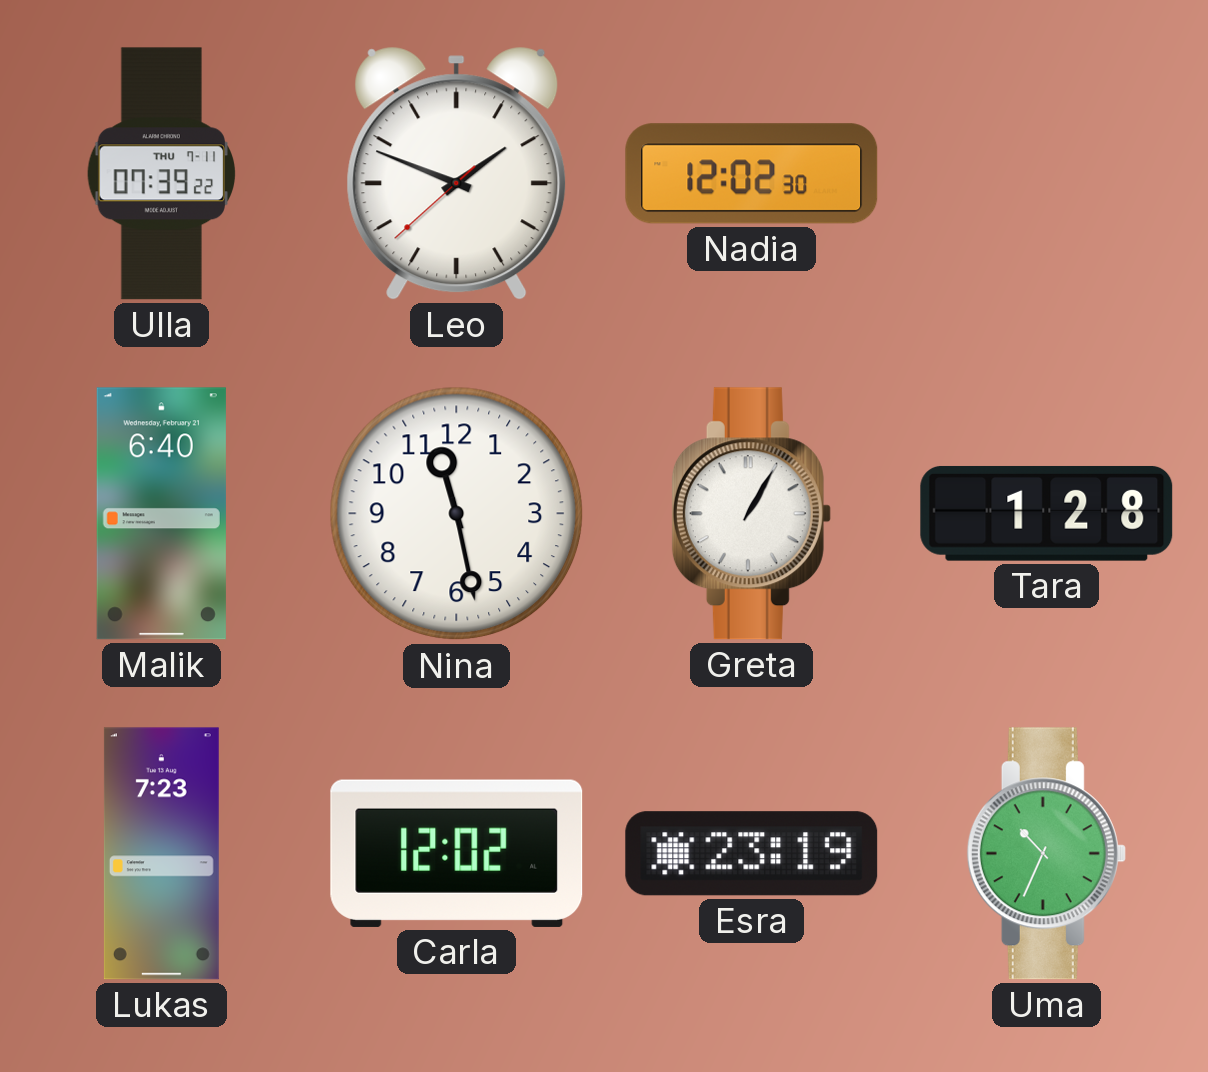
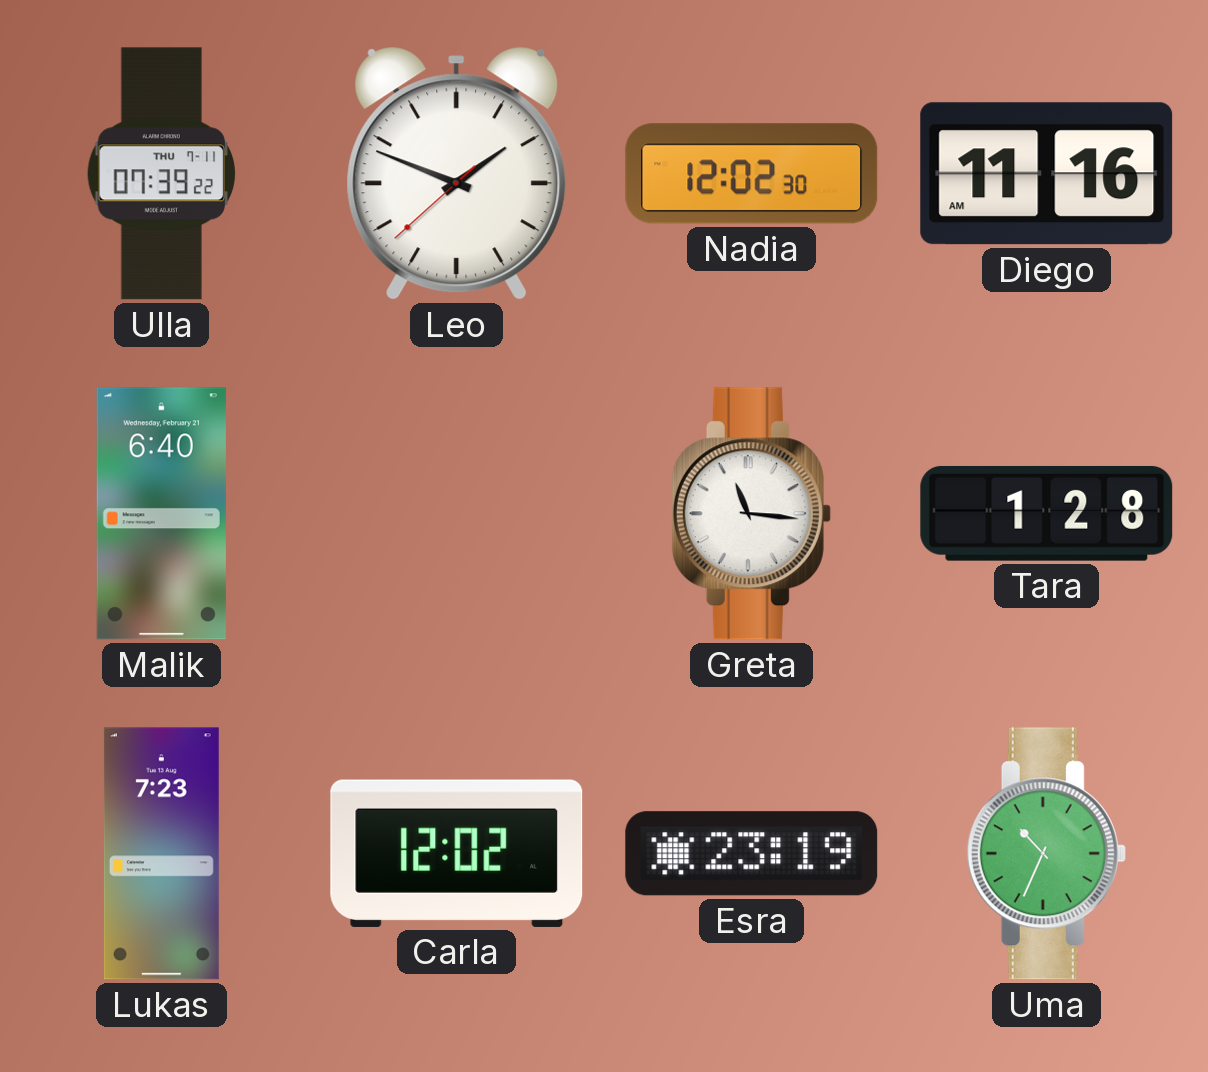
Diego: none -> 11:16 (1047, 174)
Nina: 11:28 -> none (457, 514)
Greta: 1:05 -> 11:16 (751, 514)
